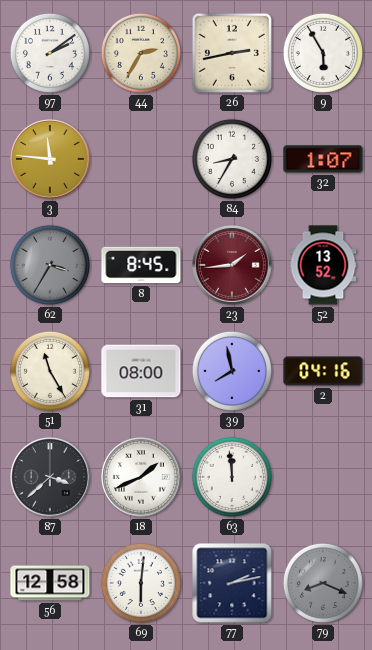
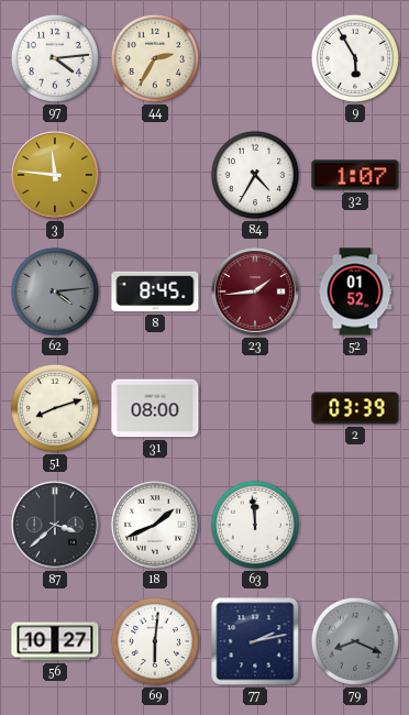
97: 2:09 -> 4:14 (55, 58)
26: 2:43 -> none (232, 53)
84: 8:35 -> 4:35 (255, 175)
62: 3:35 -> 4:14 (55, 291)
52: 13:52 -> 01:52 (355, 291)
51: 11:25 -> 8:12 (55, 408)
39: 7:58 -> none (232, 371)
2: 04:16 -> 03:39 (355, 408)
56: 12:58 -> 10:27 (55, 641)
